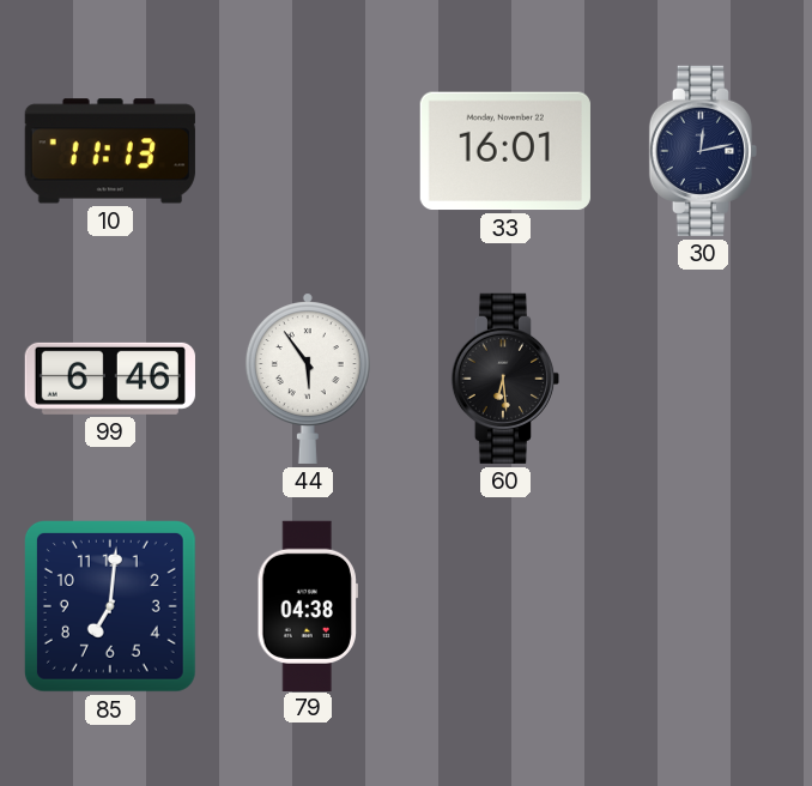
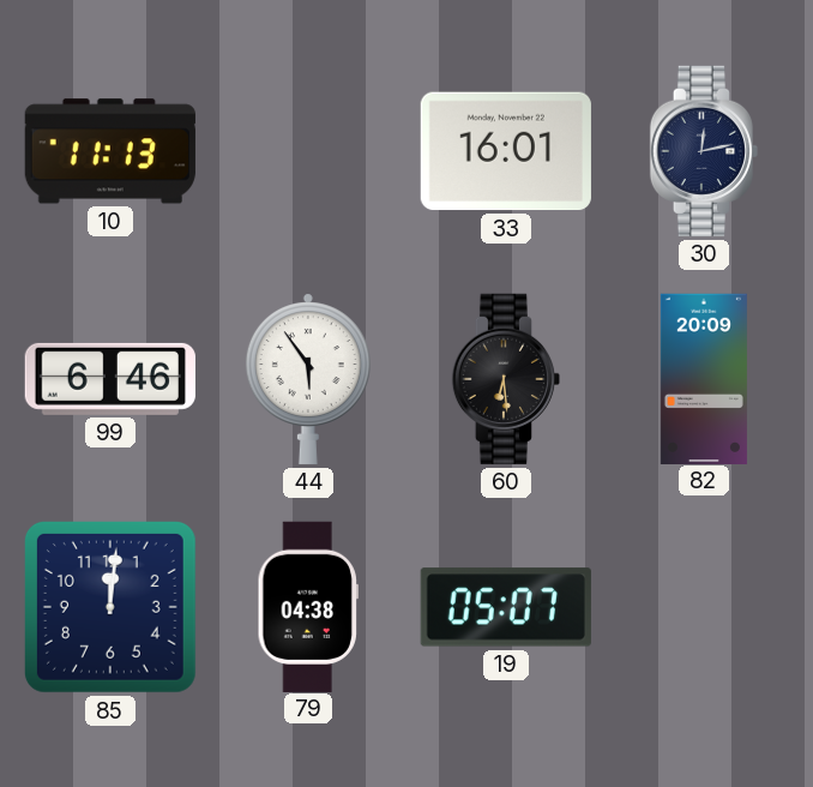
82: none -> 20:09 (704, 378)
85: 7:01 -> 12:01 (110, 607)
19: none -> 05:07 (506, 607)
